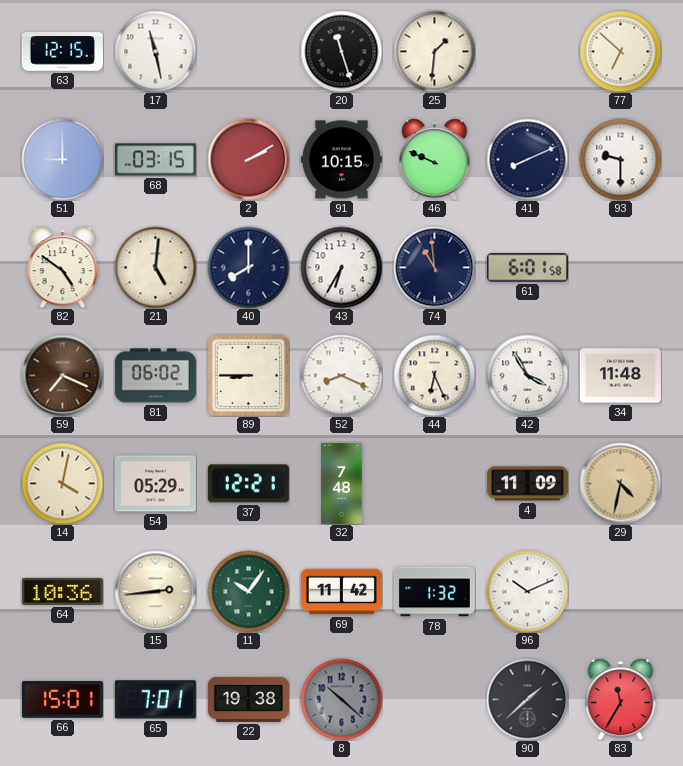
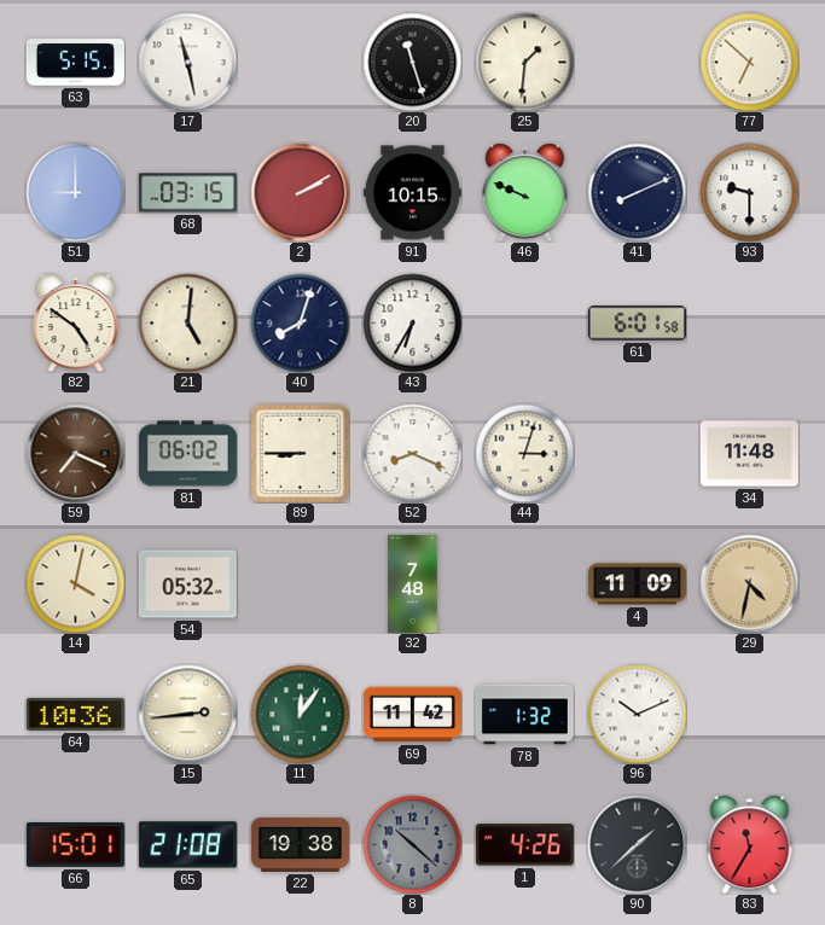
63: 12:15 -> 5:15 (75, 63)
40: 8:00 -> 8:03 (300, 322)
74: 10:59 -> none (434, 267)
44: 6:26 -> 3:03 (524, 453)
42: 3:55 -> none (527, 375)
54: 05:29 -> 05:32 (187, 584)
37: 12:21 -> none (248, 484)
11: 10:06 -> 12:06 (300, 714)
65: 7:01 -> 21:08 (187, 845)
1: none -> 4:26 (524, 845)
